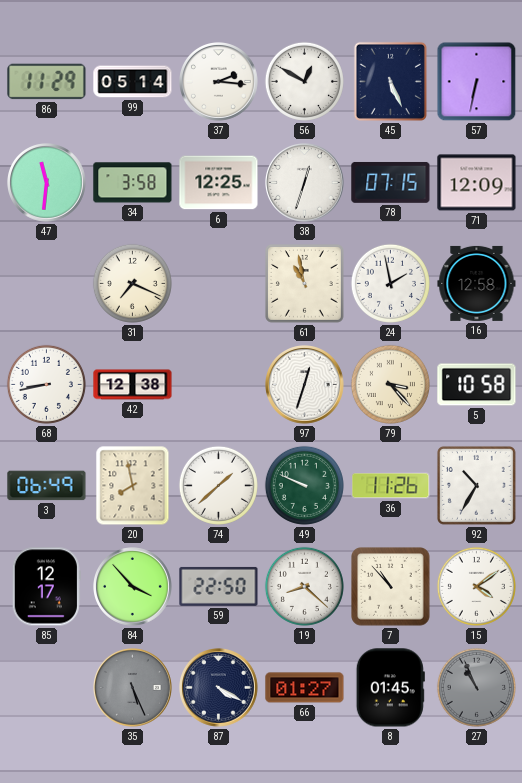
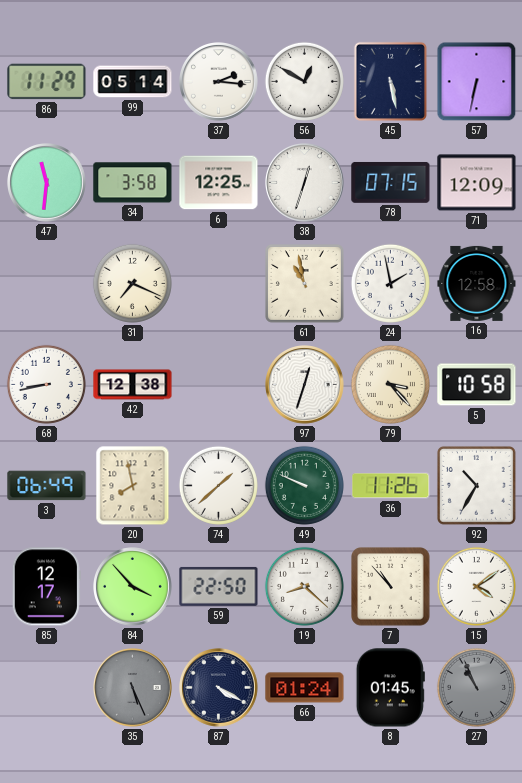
45: 5:26 -> 5:28 (390, 81)
66: 01:27 -> 01:24 (305, 688)
